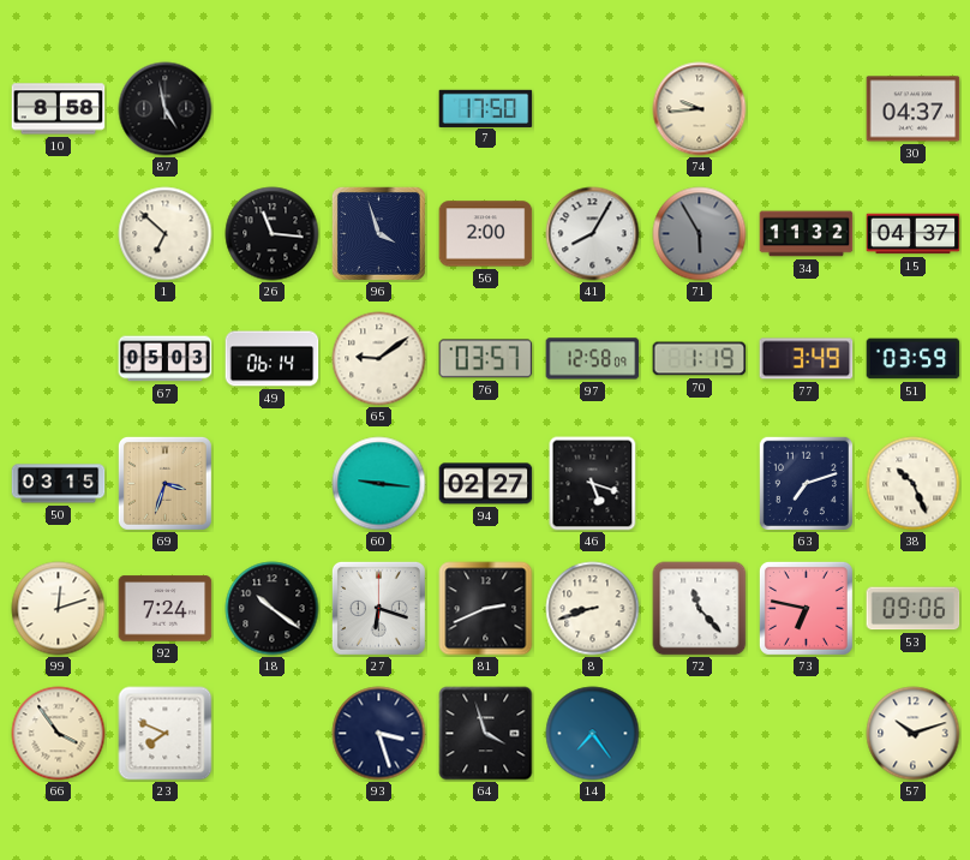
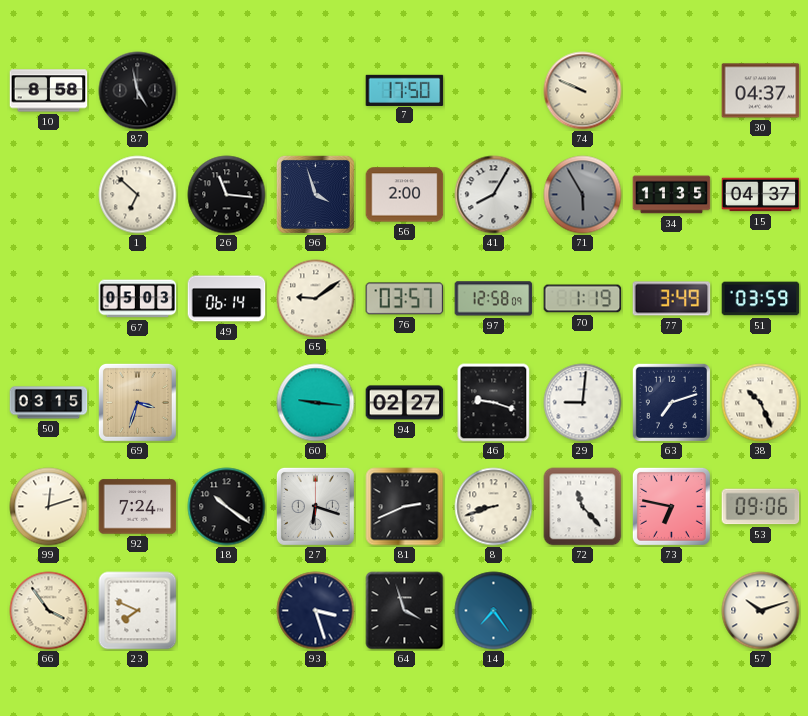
74: 9:44 -> 9:49 (583, 91)
34: 11:32 -> 11:35 (672, 195)
46: 5:18 -> 9:18 (494, 403)
29: none -> 9:01 (583, 403)
